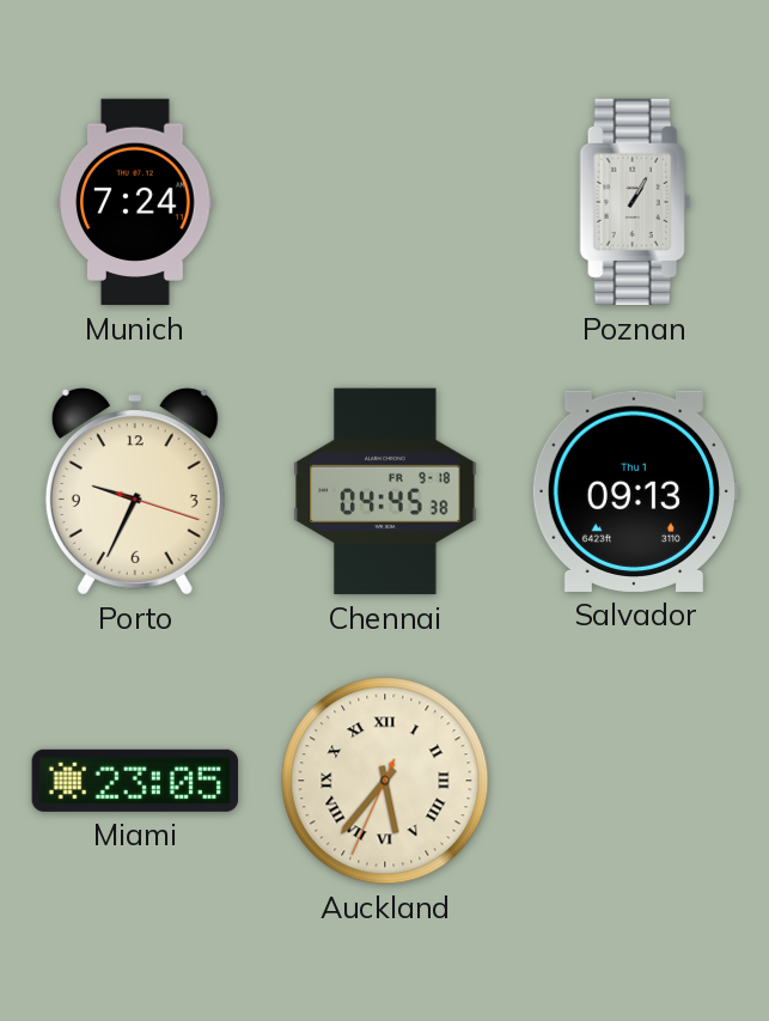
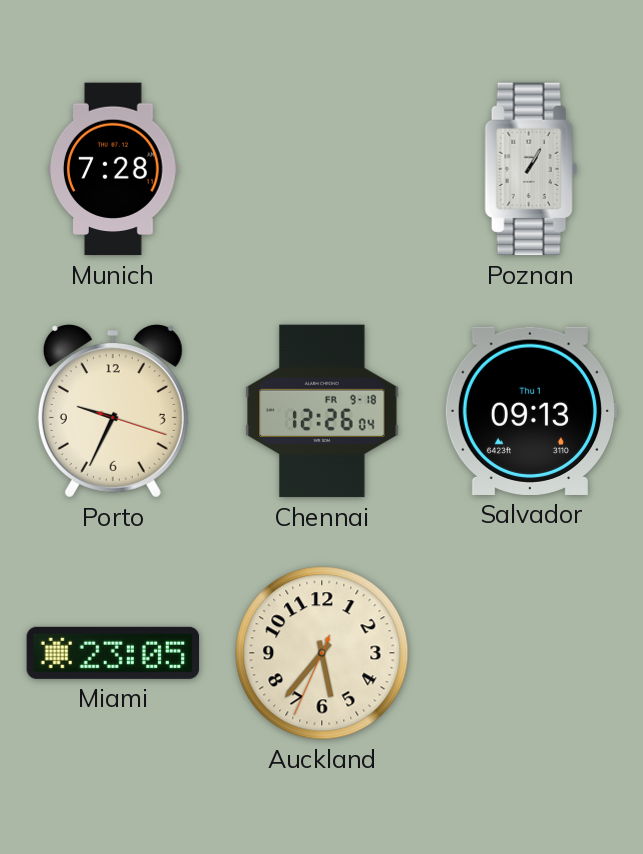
Munich: 7:24 -> 7:28 (114, 169)
Chennai: 04:45 -> 12:26 (322, 411)
Auckland numerals: Roman -> Arabic (322, 653)
